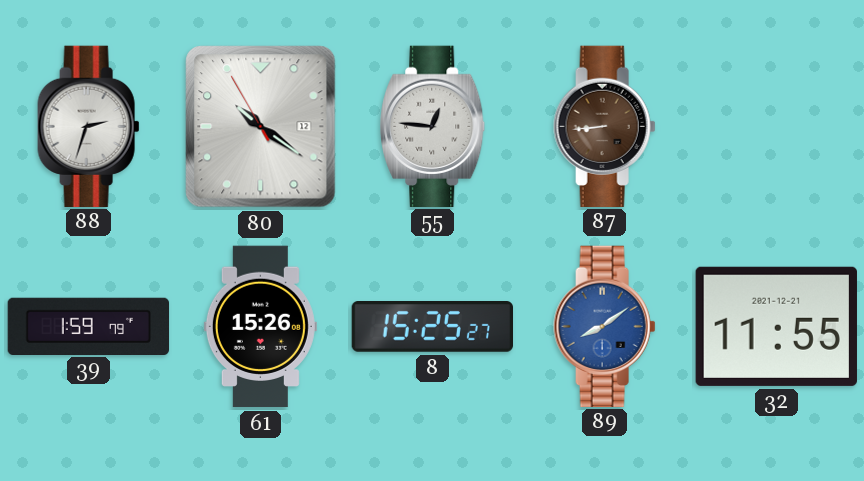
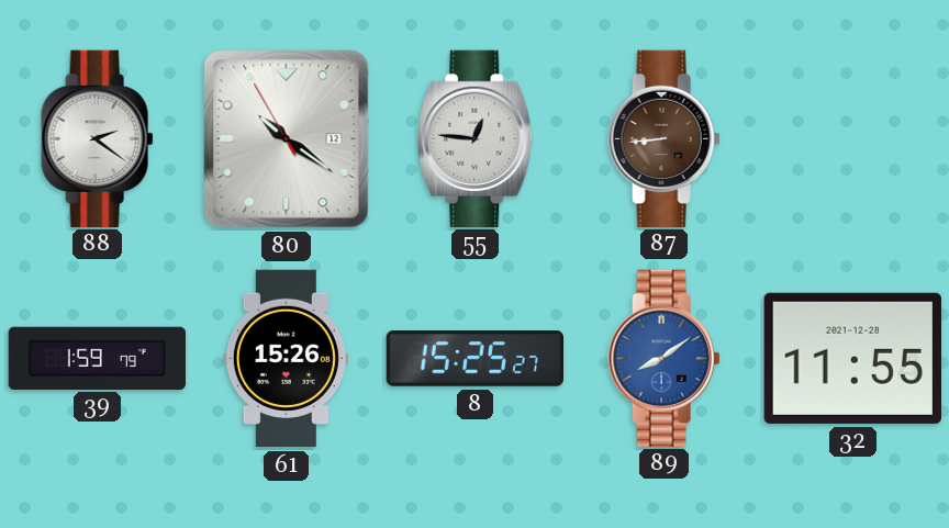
88: 2:33 -> 2:21 (98, 138)
32 date: 2021-12-21 -> 2021-12-28 (852, 358)
